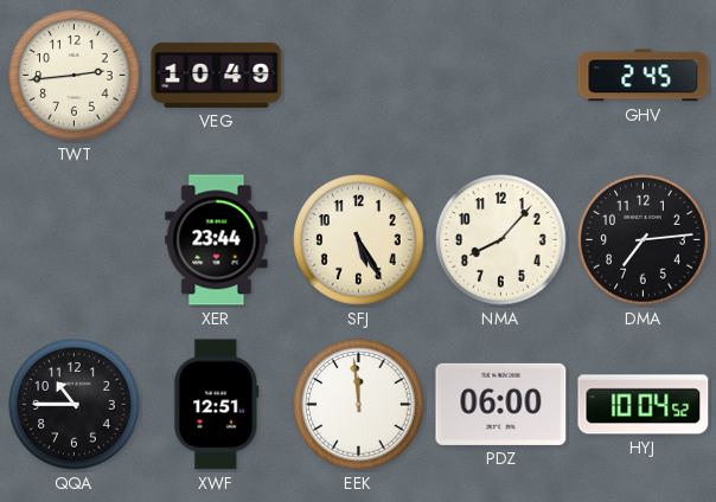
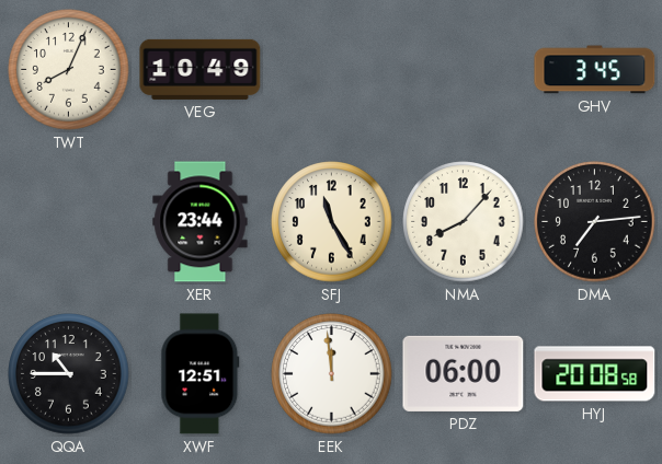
TWT: 2:44 -> 8:04 (69, 70)
GHV: 2:45 -> 3:45 (595, 70)
SFJ: 5:25 -> 11:25 (332, 222)
HYJ: 10:04 -> 20:08 (595, 374)
